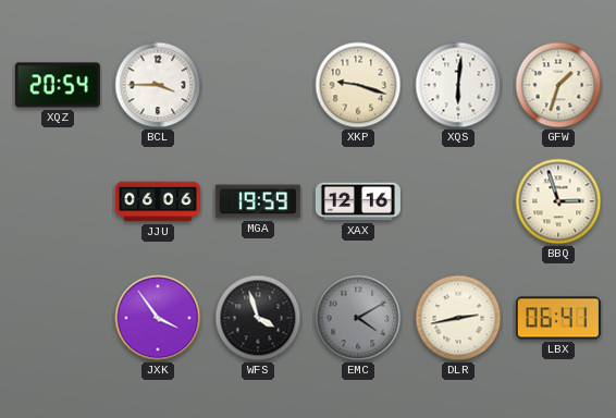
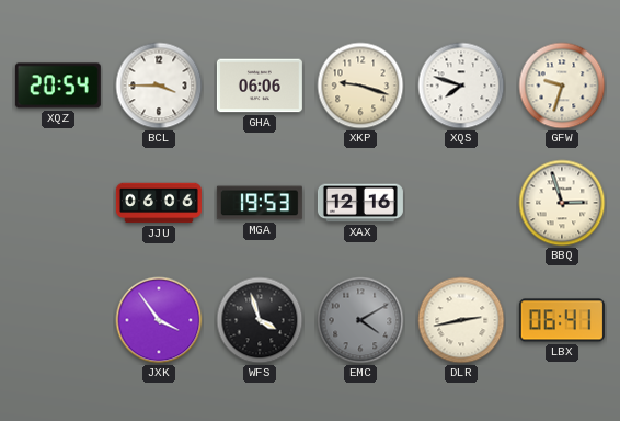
GHA: none -> 06:06 (260, 86)
XQS: 6:01 -> 7:48 (461, 86)
GFW: 1:33 -> 9:33 (562, 86)
MGA: 19:59 -> 19:53 (260, 203)
